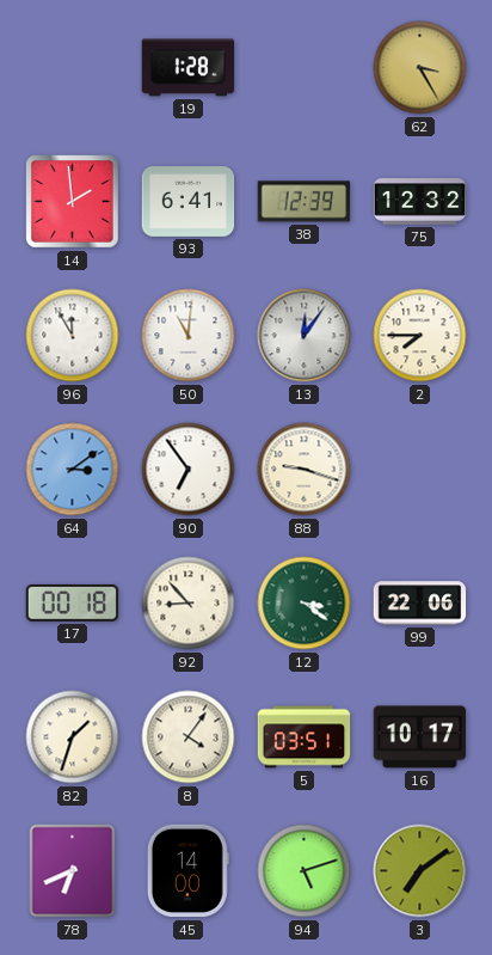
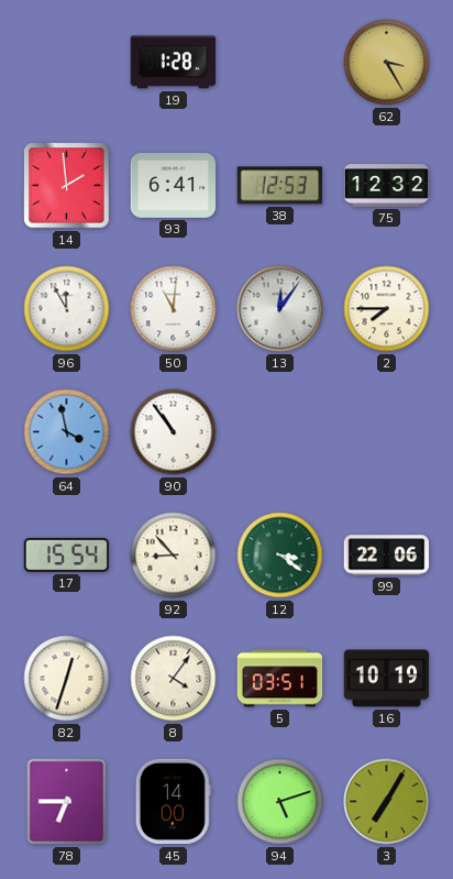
38: 12:39 -> 12:53 (280, 186)
64: 3:09 -> 3:58 (67, 432)
90: 6:54 -> 10:54 (174, 432)
88: 9:18 -> none (305, 470)
17: 00:18 -> 15:54 (67, 554)
82: 1:33 -> 12:33 (67, 679)
16: 10:17 -> 10:19 (387, 679)
78: 6:41 -> 6:45 (67, 802)
3: 7:09 -> 7:05 (387, 802)
